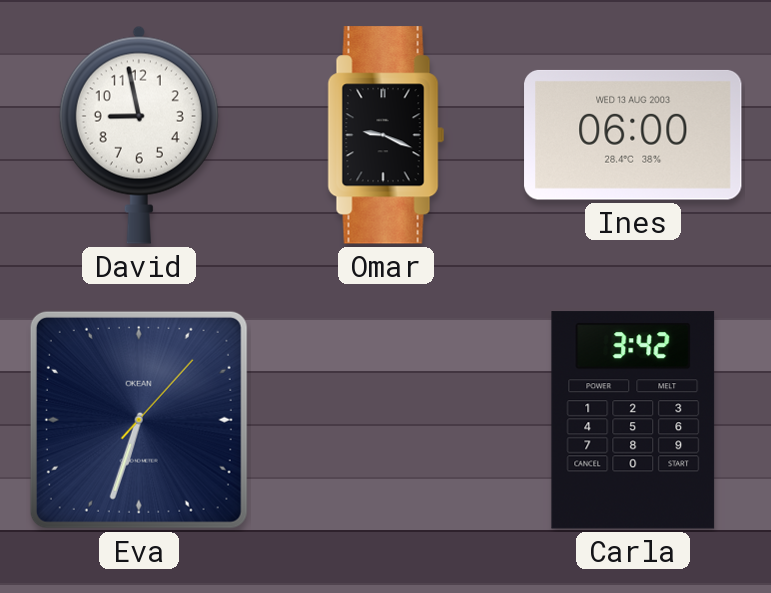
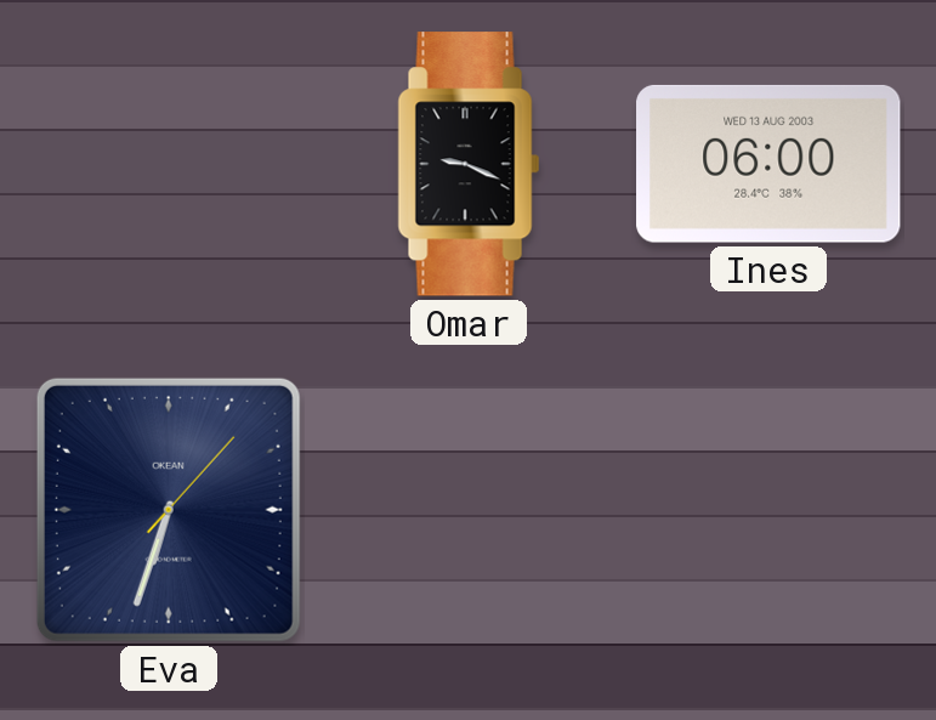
David: 8:58 -> none (139, 135)
Carla: 3:42 -> none (633, 420)
